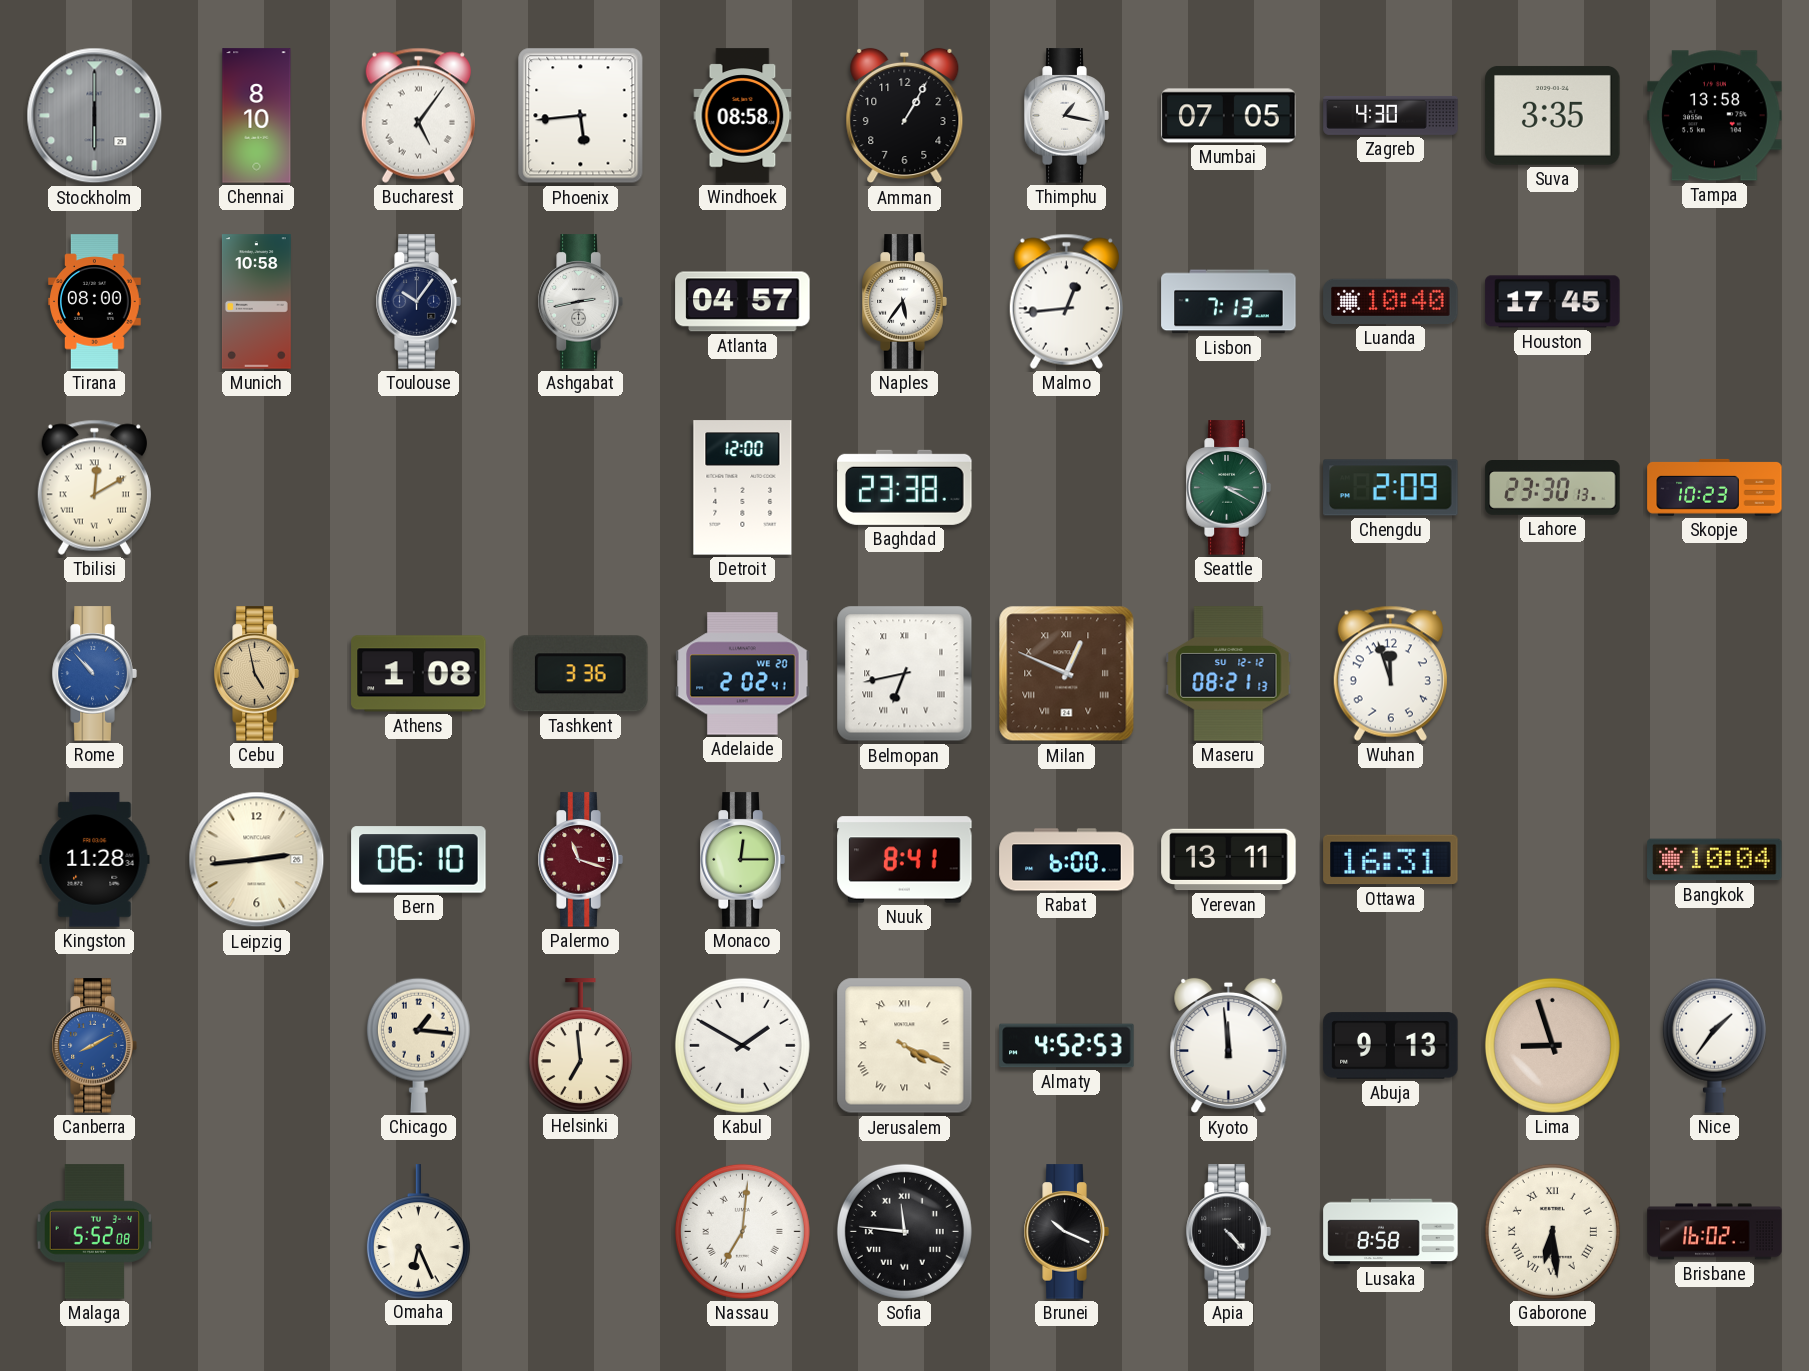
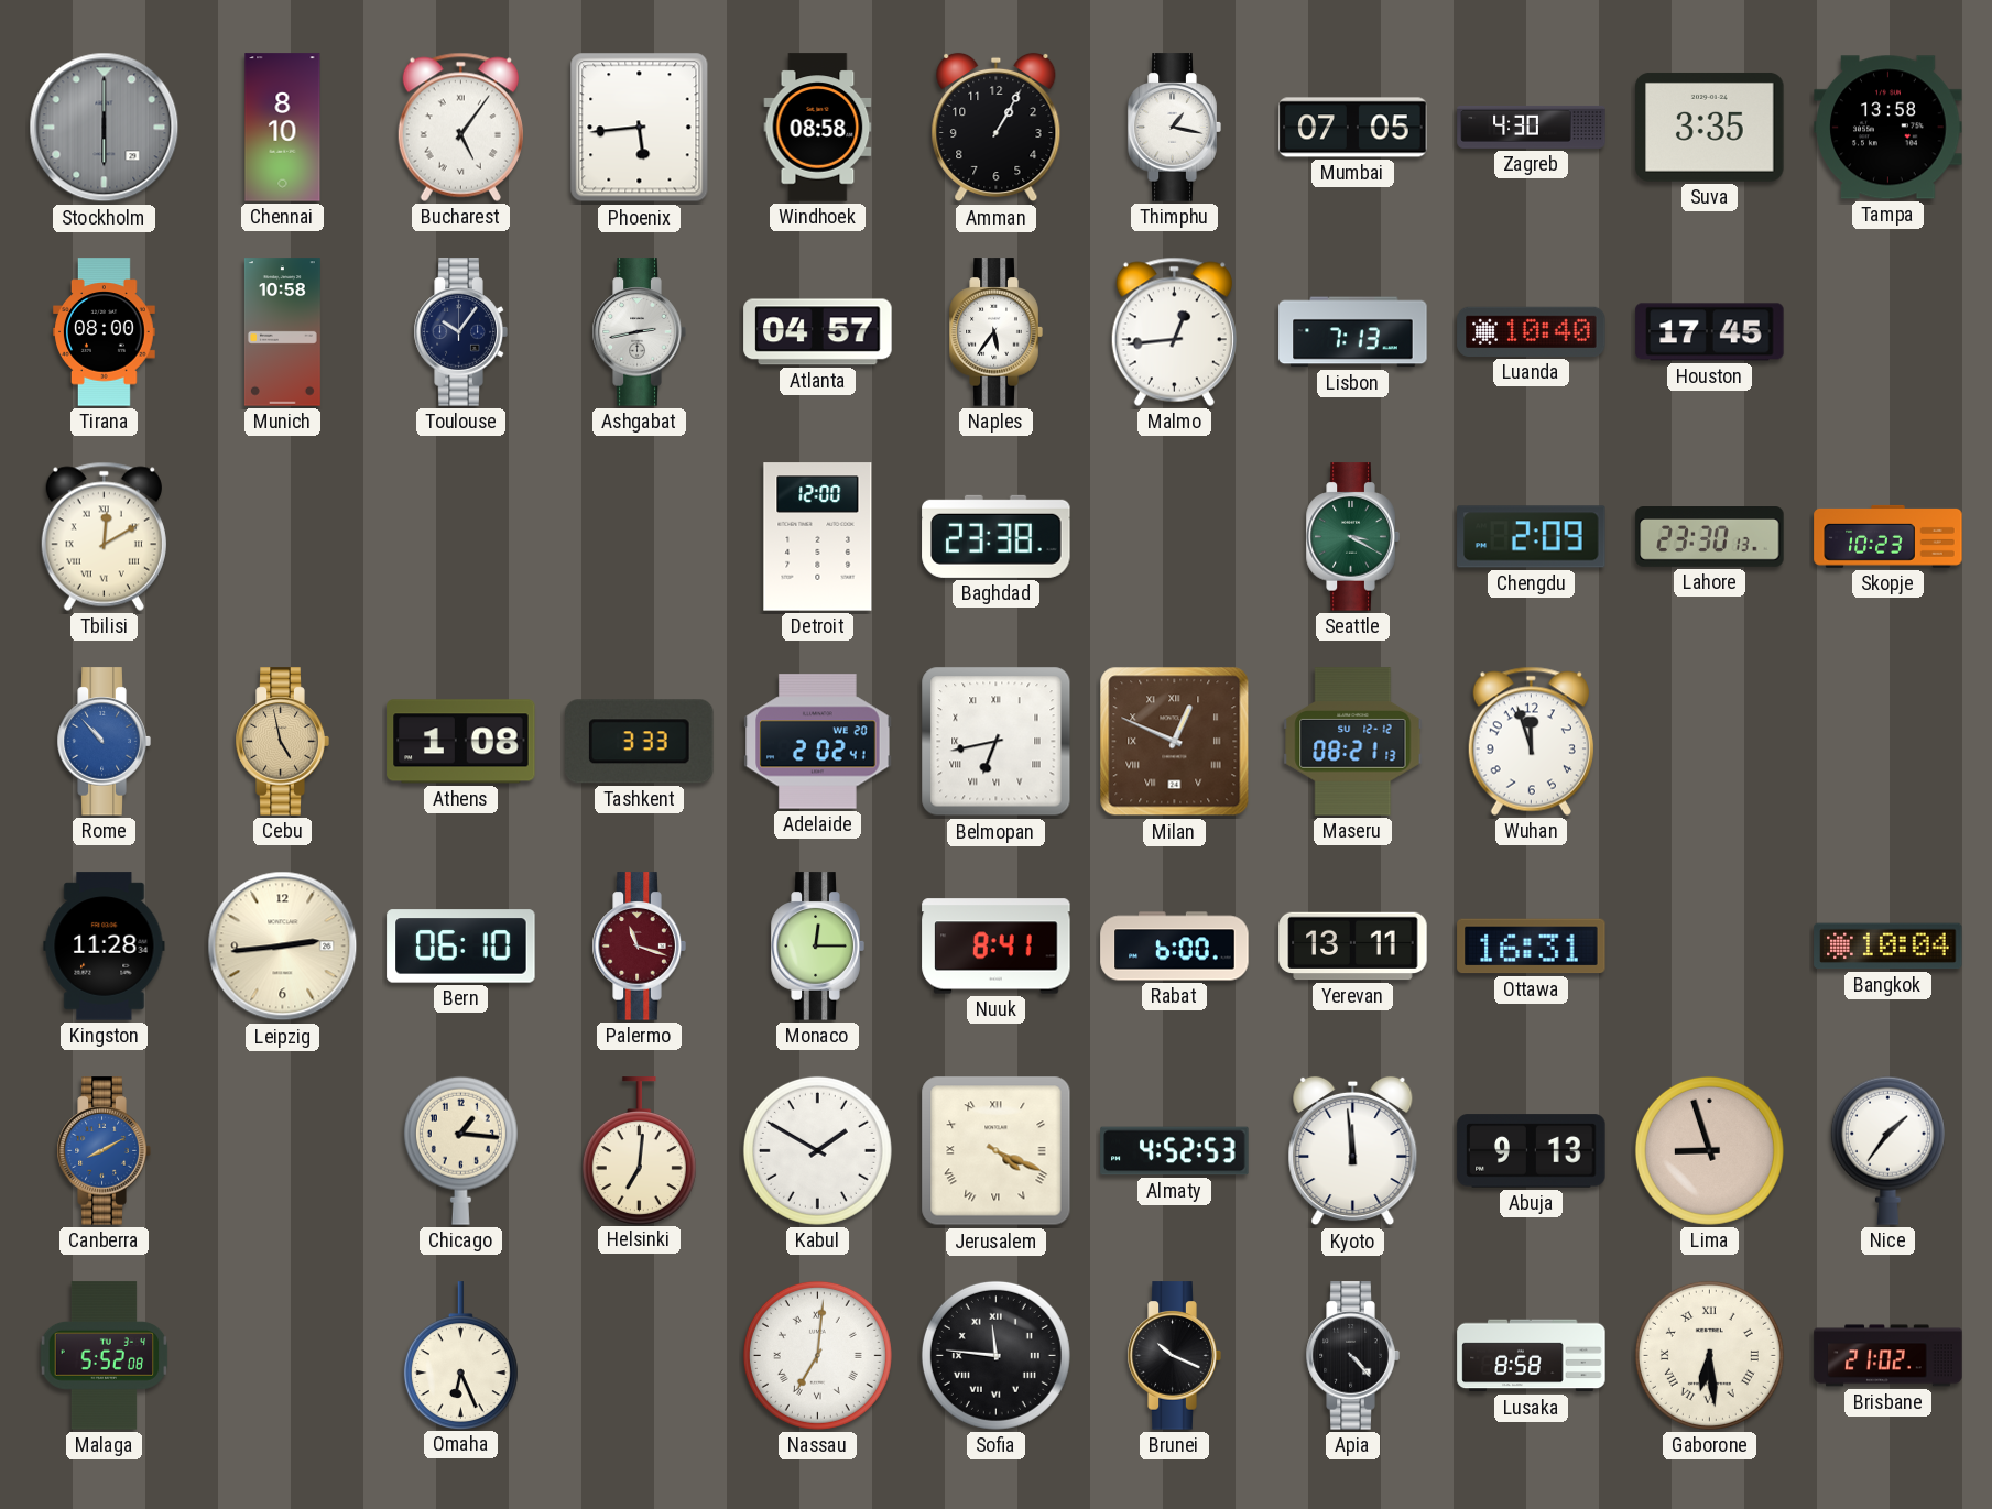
Tashkent: 3:36 -> 3:33 (640, 742)
Helsinki: 6:59 -> 7:01 (639, 1150)
Brisbane: 16:02 -> 21:02 (1888, 1356)
